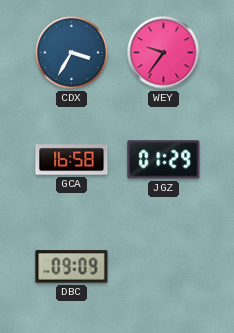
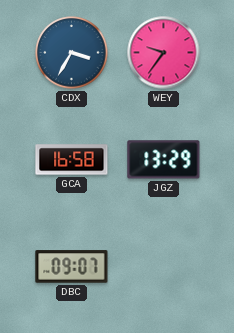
JGZ: 01:29 -> 13:29 (164, 160)
DBC: 09:09 -> 09:07 (72, 267)
